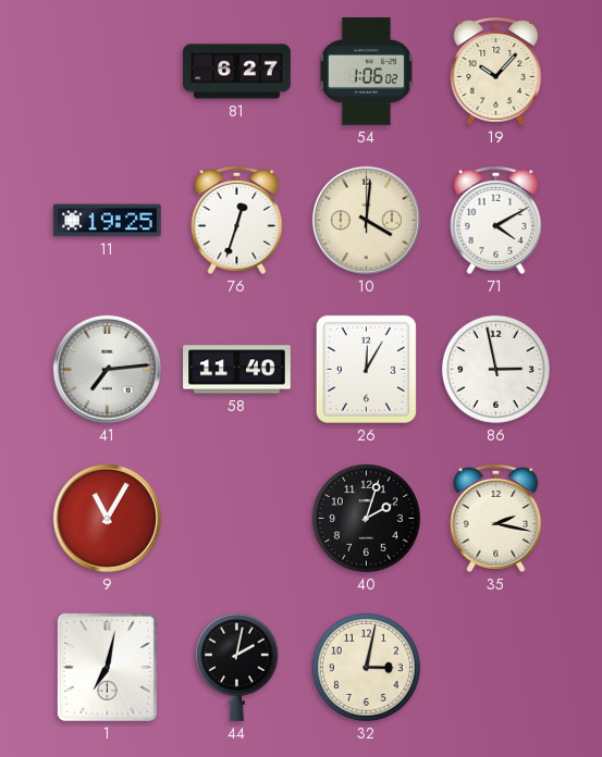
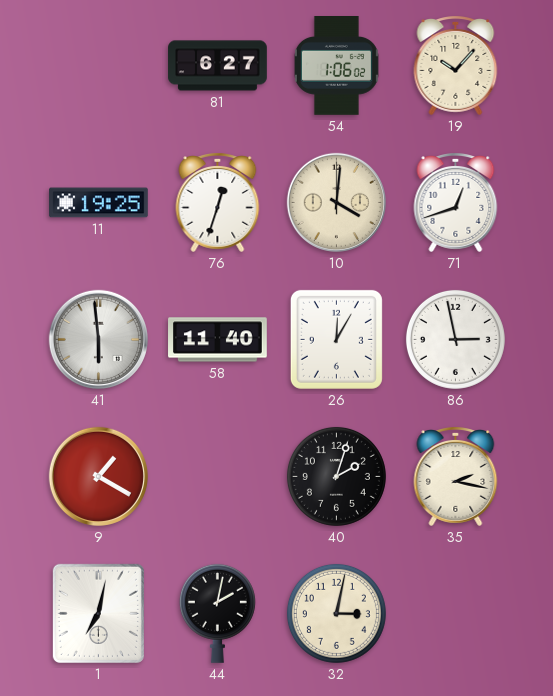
71: 4:10 -> 12:42 (456, 203)
41: 7:14 -> 5:59 (98, 339)
9: 11:05 -> 1:20 (98, 476)
